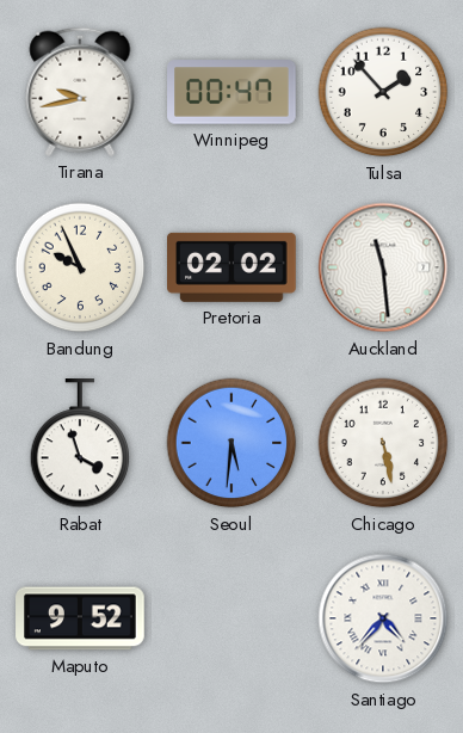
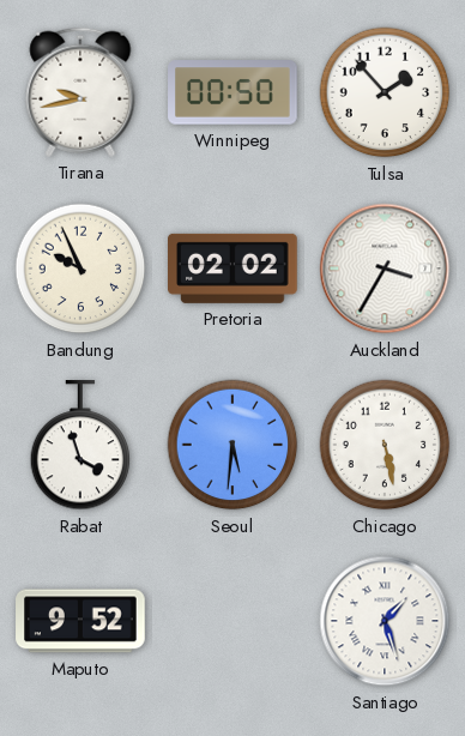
Winnipeg: 00:47 -> 00:50 (232, 92)
Auckland: 11:29 -> 3:35 (385, 269)
Santiago: 4:37 -> 1:27 (385, 621)
